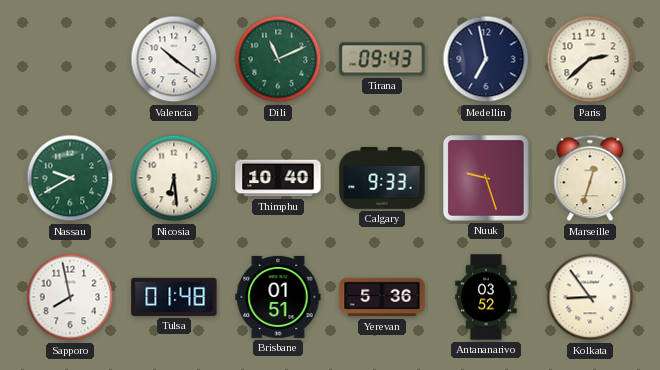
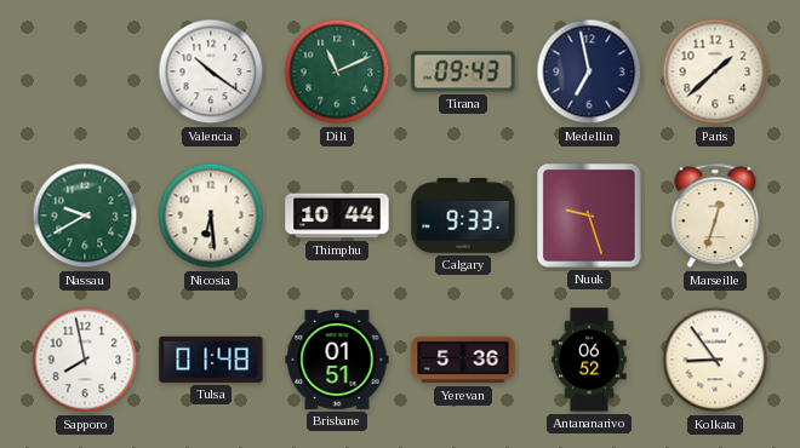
Paris: 2:38 -> 1:38 (715, 71)
Thimphu: 10:40 -> 10:44 (337, 216)
Antananarivo: 03:52 -> 06:52 (589, 360)
